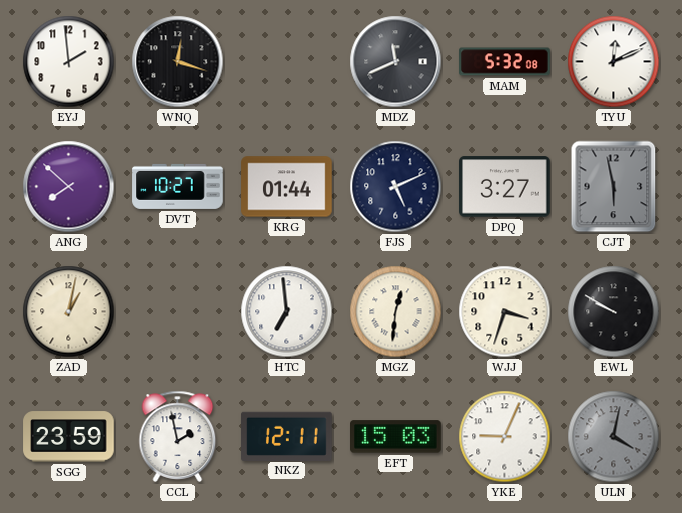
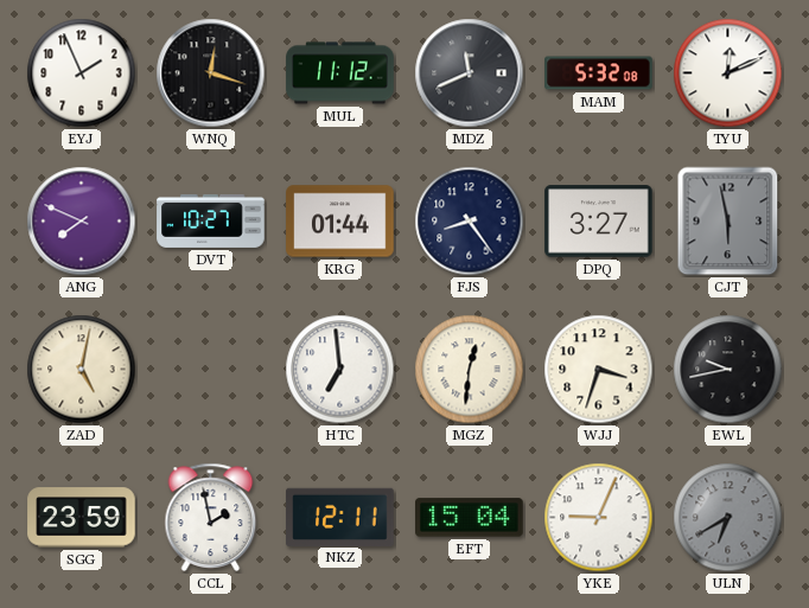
EYJ: 1:59 -> 1:56 (82, 73)
MUL: none -> 11:12 (340, 73)
ANG: 7:52 -> 7:49 (82, 222)
FJS: 5:11 -> 8:24 (470, 222)
ZAD: 1:02 -> 5:02 (82, 370)
EWL: 9:50 -> 9:43 (728, 370)
EFT: 15:03 -> 15:04 (470, 518)
ULN: 4:02 -> 6:40 (728, 518)
